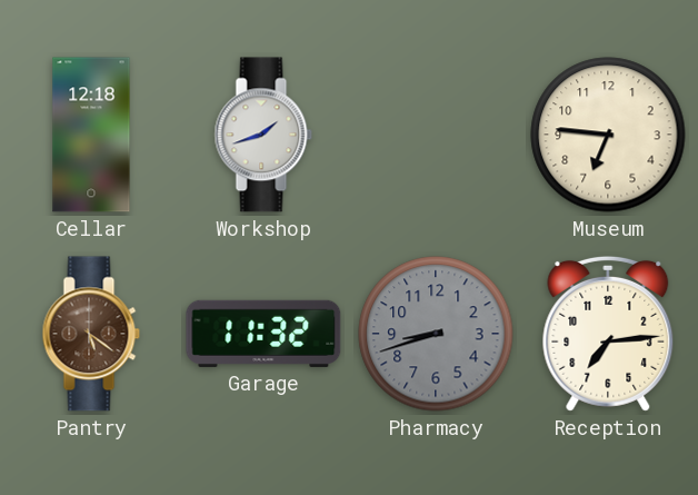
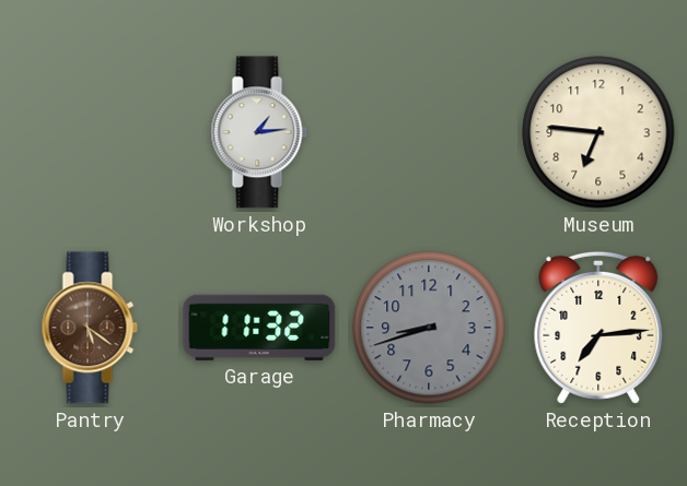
Cellar: 12:18 -> none (91, 135)
Workshop: 1:42 -> 1:14 (259, 132)
